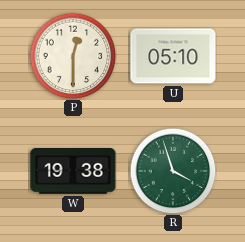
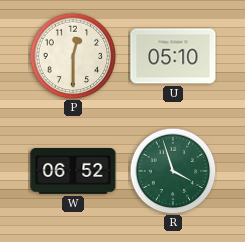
W: 19:38 -> 06:52 (73, 172)
